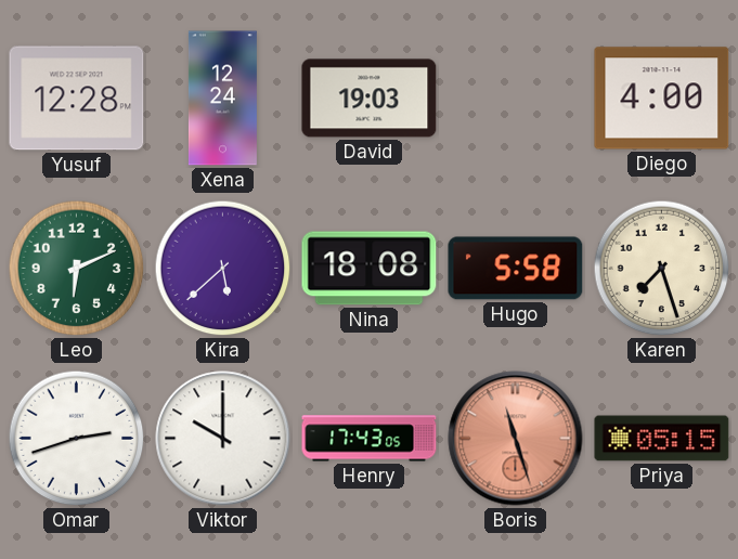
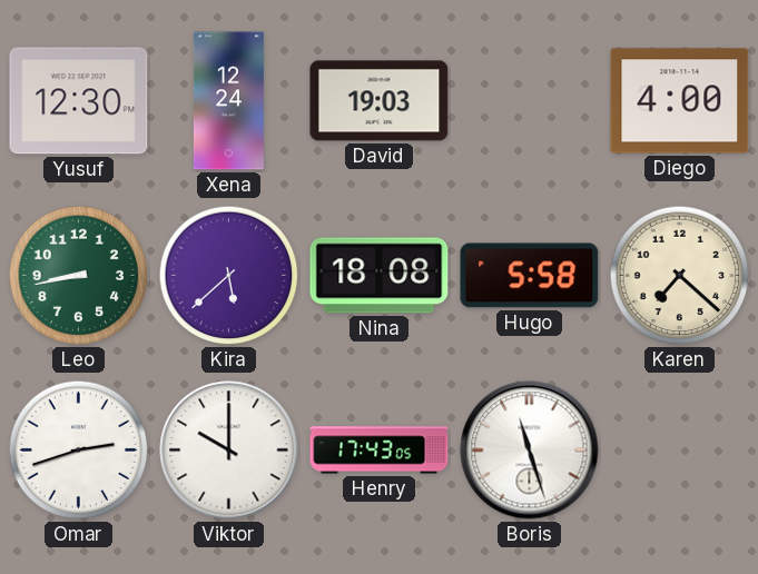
Yusuf: 12:28 -> 12:30 (79, 101)
Leo: 6:11 -> 8:43 (79, 276)
Karen: 7:27 -> 7:22 (680, 276)
Boris dial: salmon -> white (530, 451)
Priya: 05:15 -> none (662, 439)
